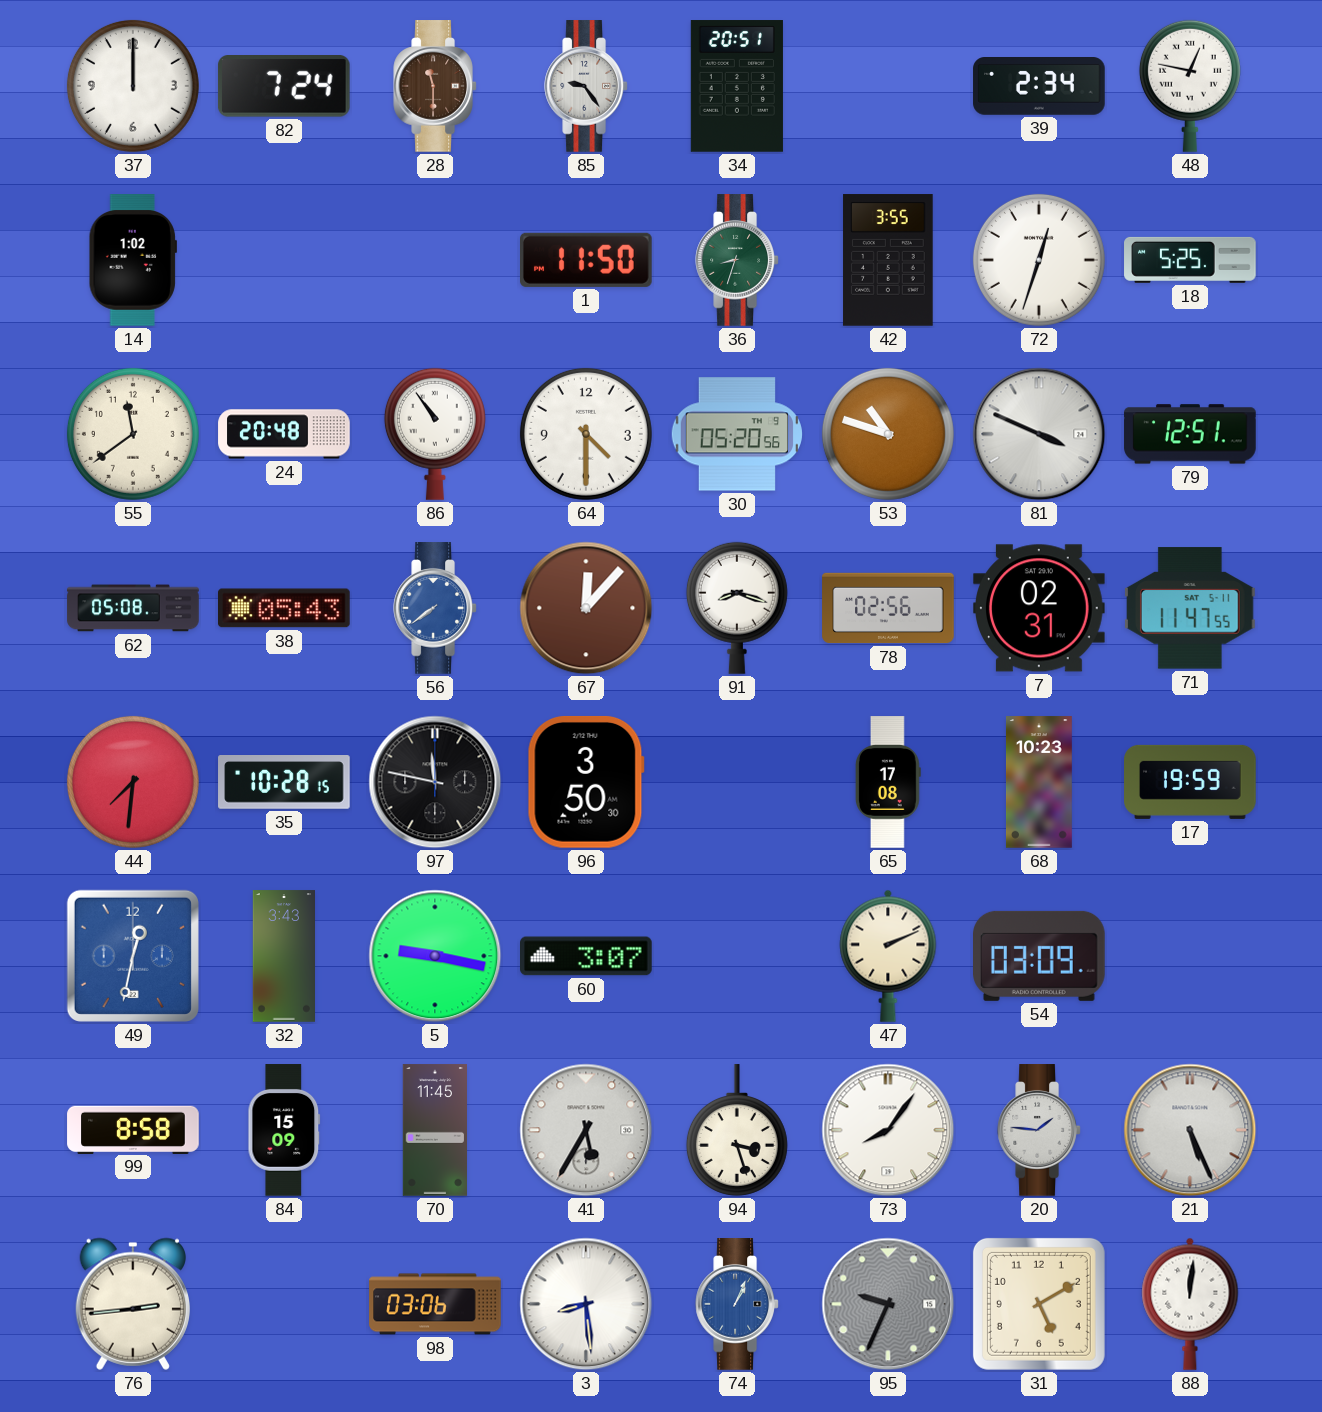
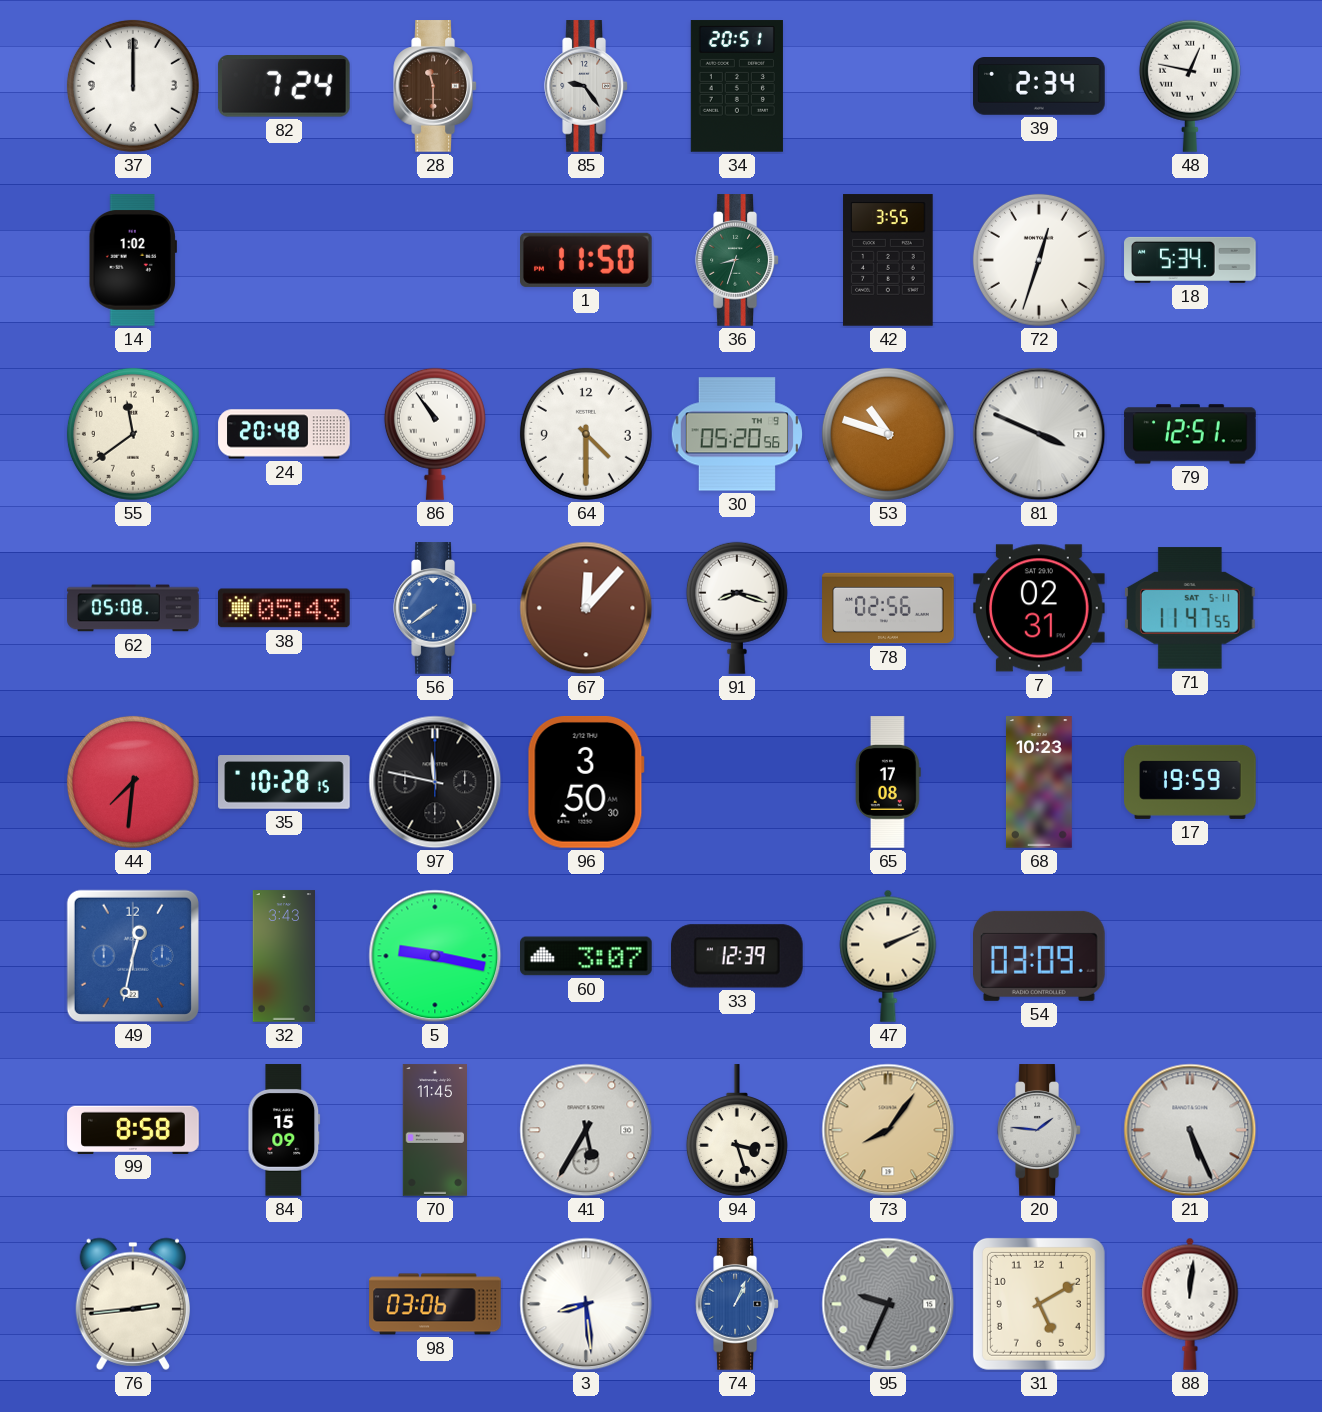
18: 5:25 -> 5:34 (1190, 260)
33: none -> 12:39 (738, 956)
73 dial: white -> champagne (888, 1130)
